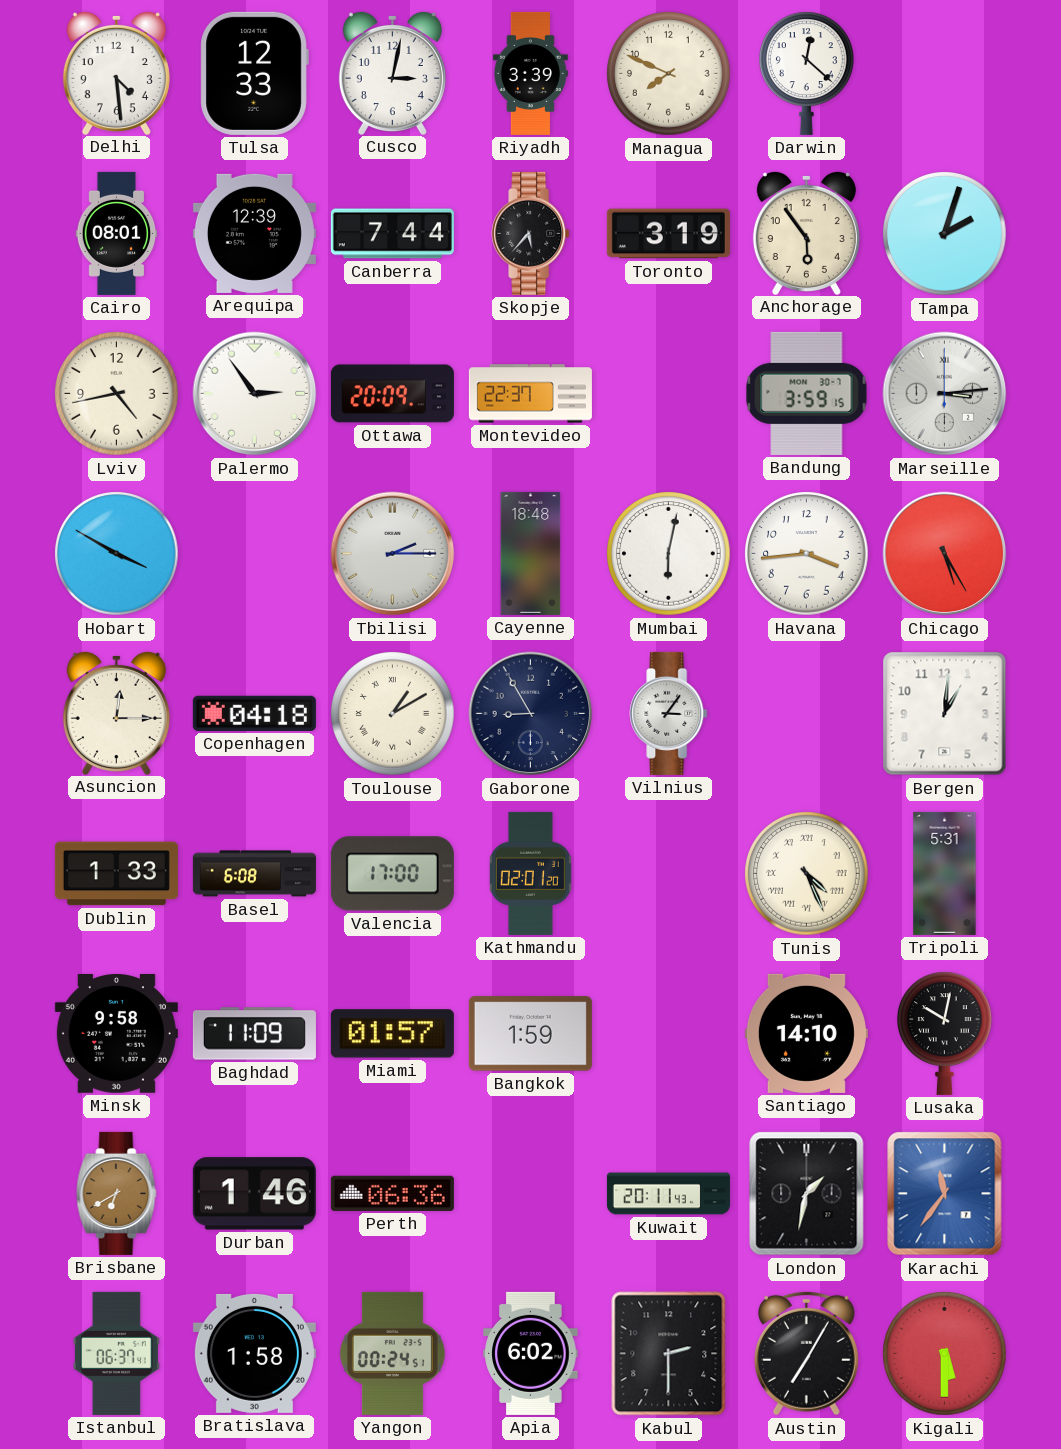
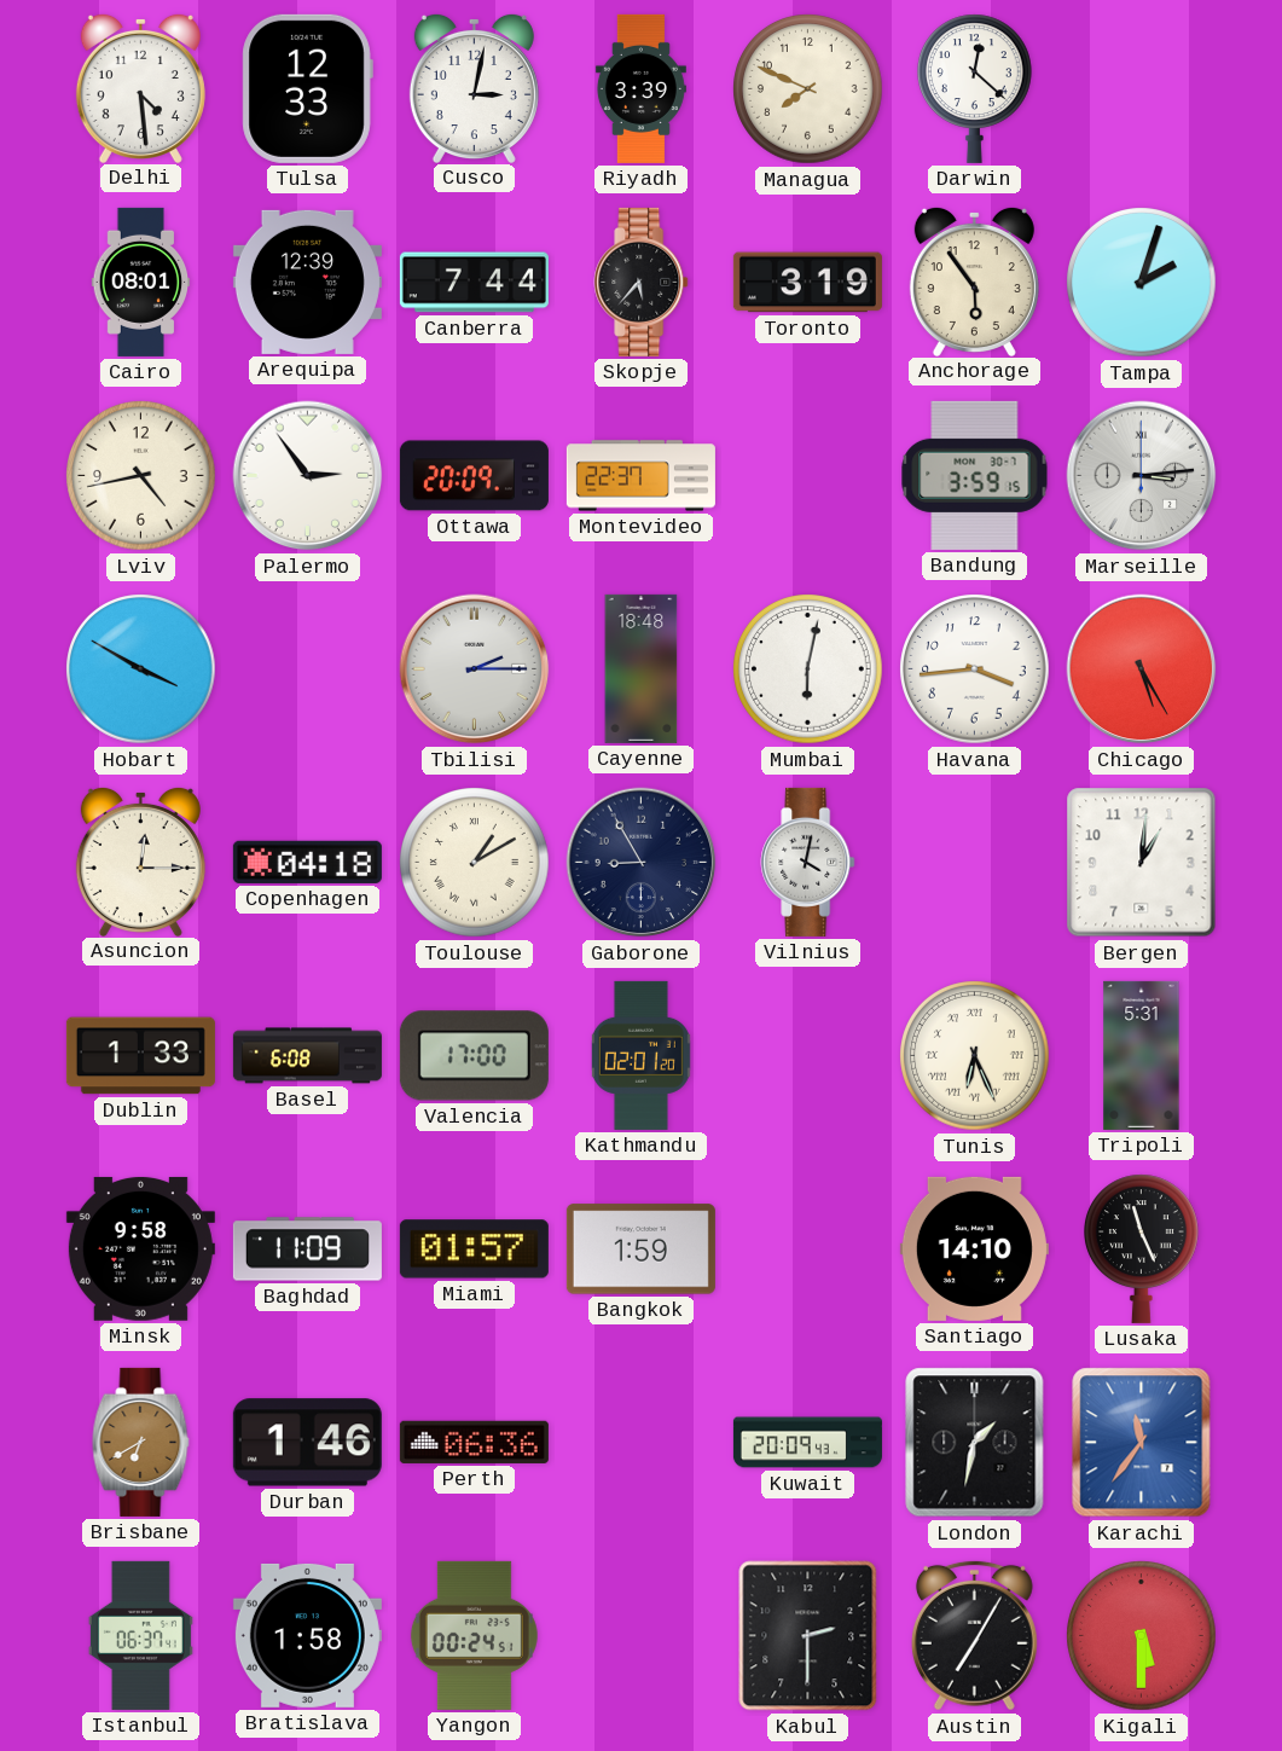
Vilnius: 3:06 -> 4:02 (808, 862)
Tunis: 4:26 -> 6:26 (975, 1056)
Lusaka: 10:02 -> 11:26 (1142, 1248)
Kuwait: 20:11 -> 20:09 (807, 1443)
Apia: 6:02 -> none (531, 1353)
